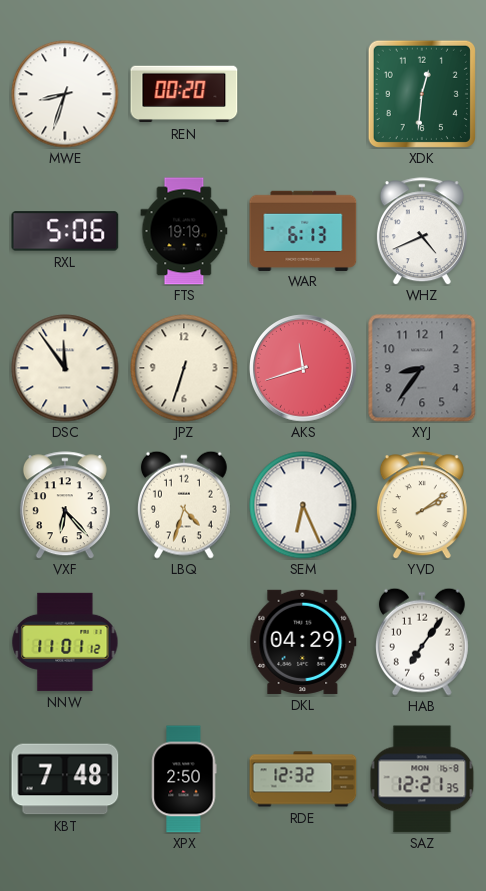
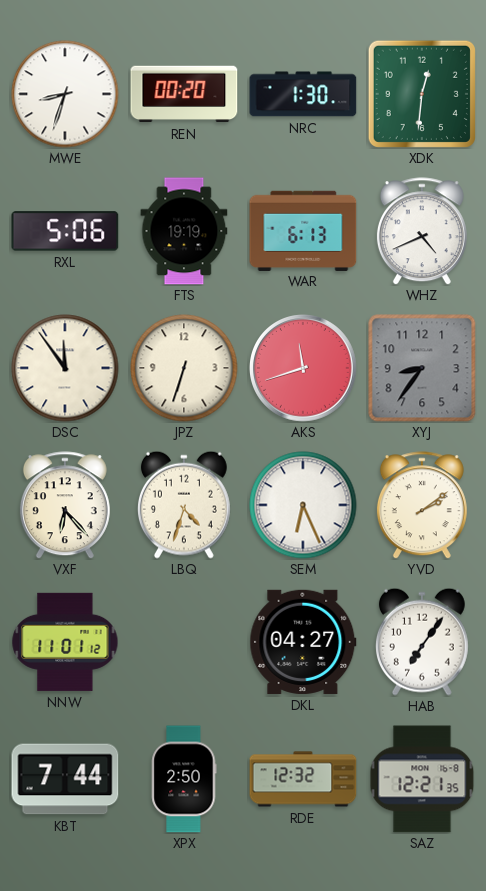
NRC: none -> 1:30 (303, 94)
DKL: 04:29 -> 04:27 (303, 642)
KBT: 7:48 -> 7:44 (65, 779)
